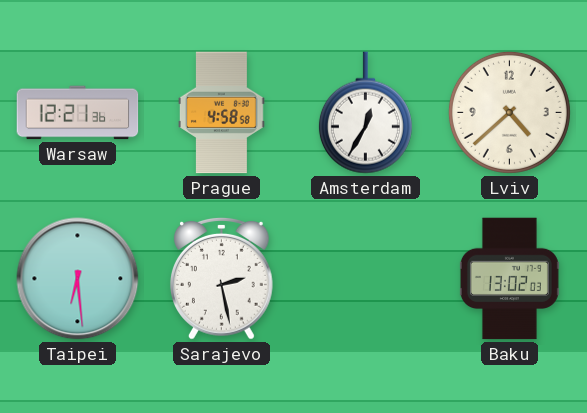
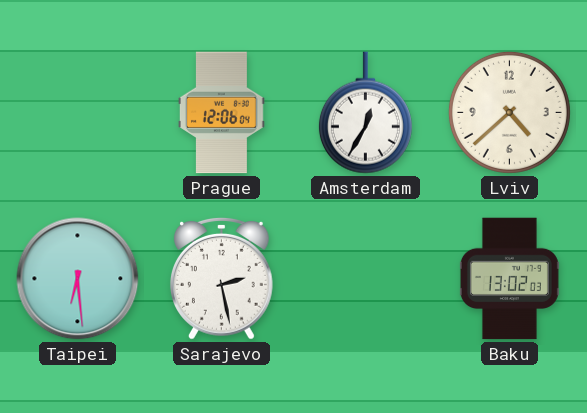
Warsaw: 12:21 -> none (78, 113)
Prague: 4:58 -> 12:06 (222, 113)
